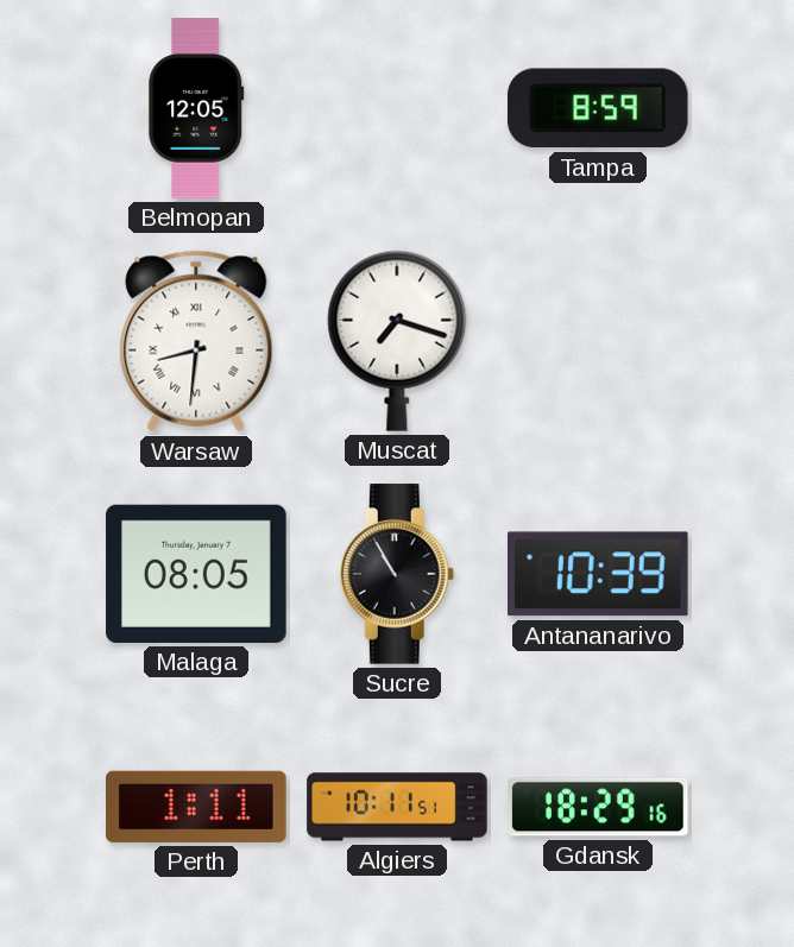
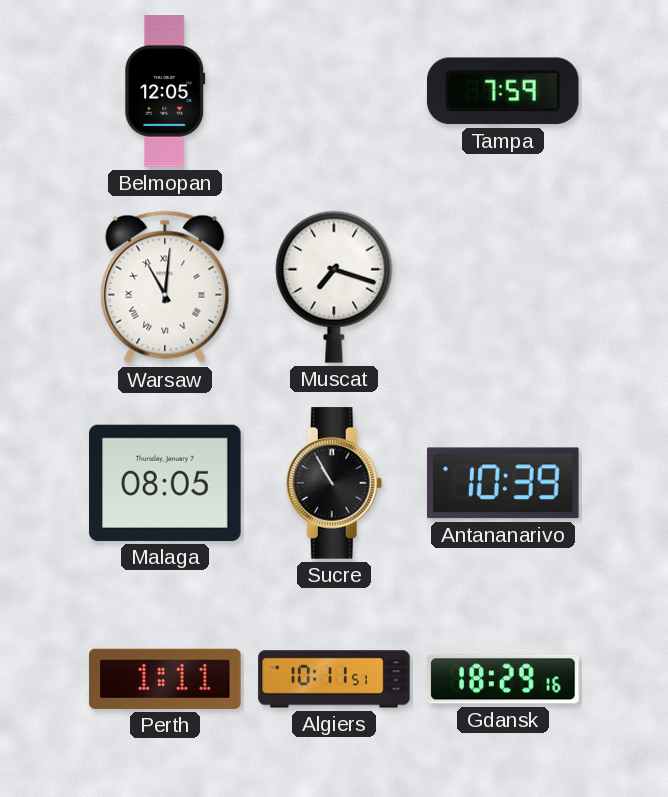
Tampa: 8:59 -> 7:59 (503, 91)
Warsaw: 8:31 -> 11:01 (165, 287)
